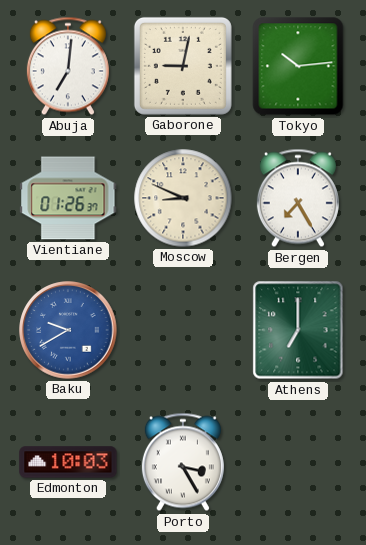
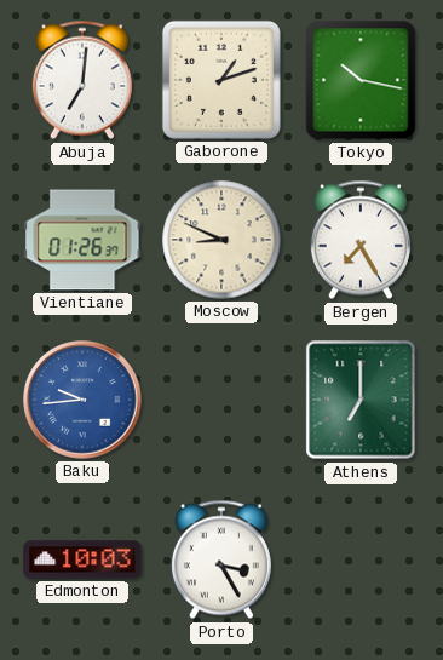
Gaborone: 9:02 -> 1:12 (221, 80)
Tokyo: 10:14 -> 10:17 (361, 80)
Baku: 9:40 -> 9:44 (82, 400)
